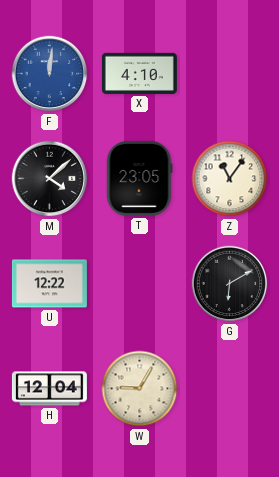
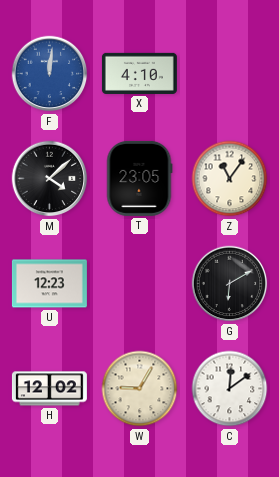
U: 12:22 -> 12:23 (49, 284)
H: 12:04 -> 12:02 (49, 389)
C: none -> 12:09 (230, 389)
